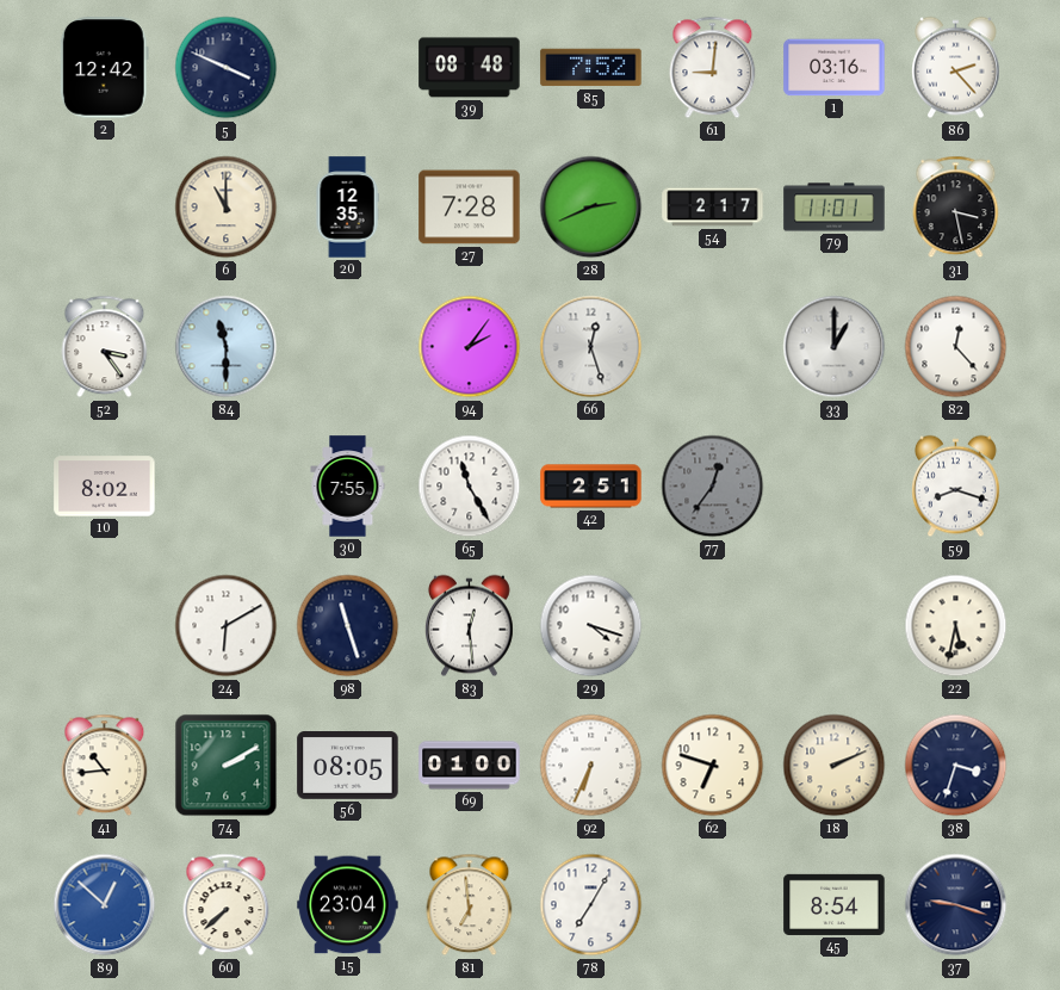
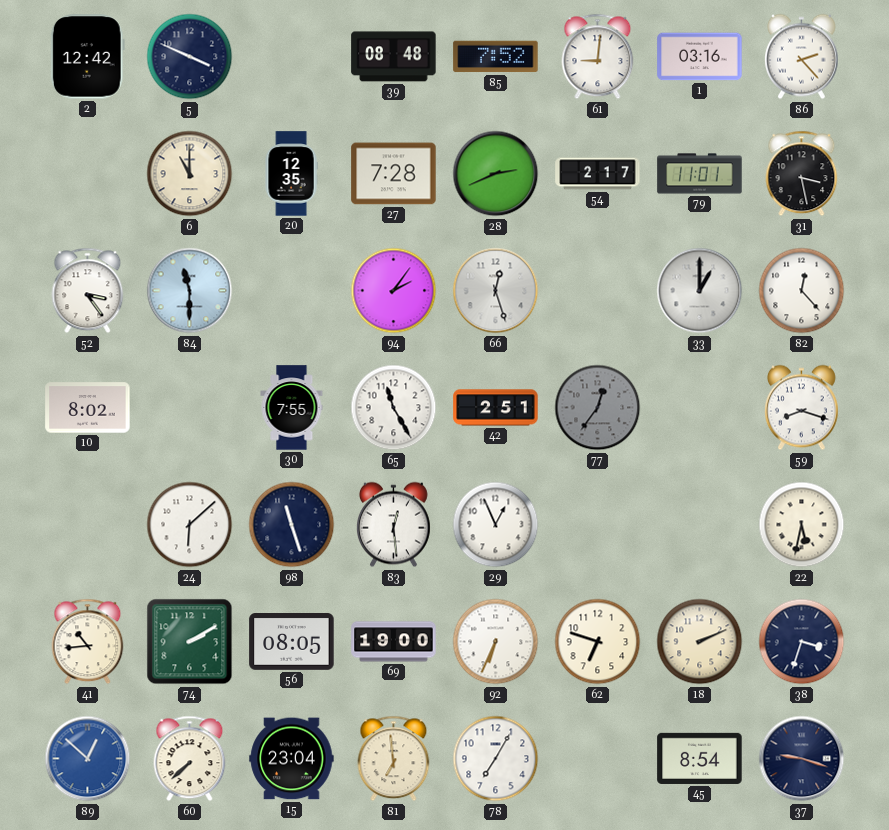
24: 6:10 -> 6:08 (190, 525)
29: 4:18 -> 12:56 (496, 525)
69: 01:00 -> 19:00 (394, 642)
